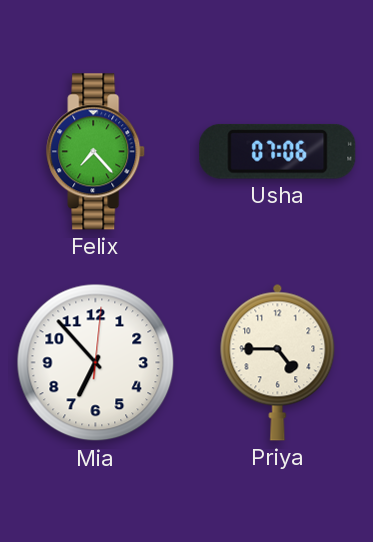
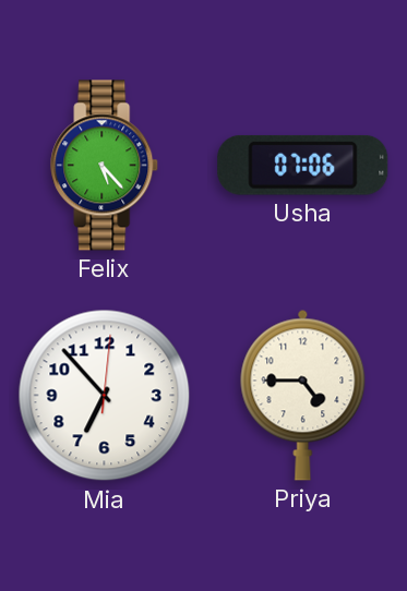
Felix: 7:23 -> 5:23 (105, 166)
